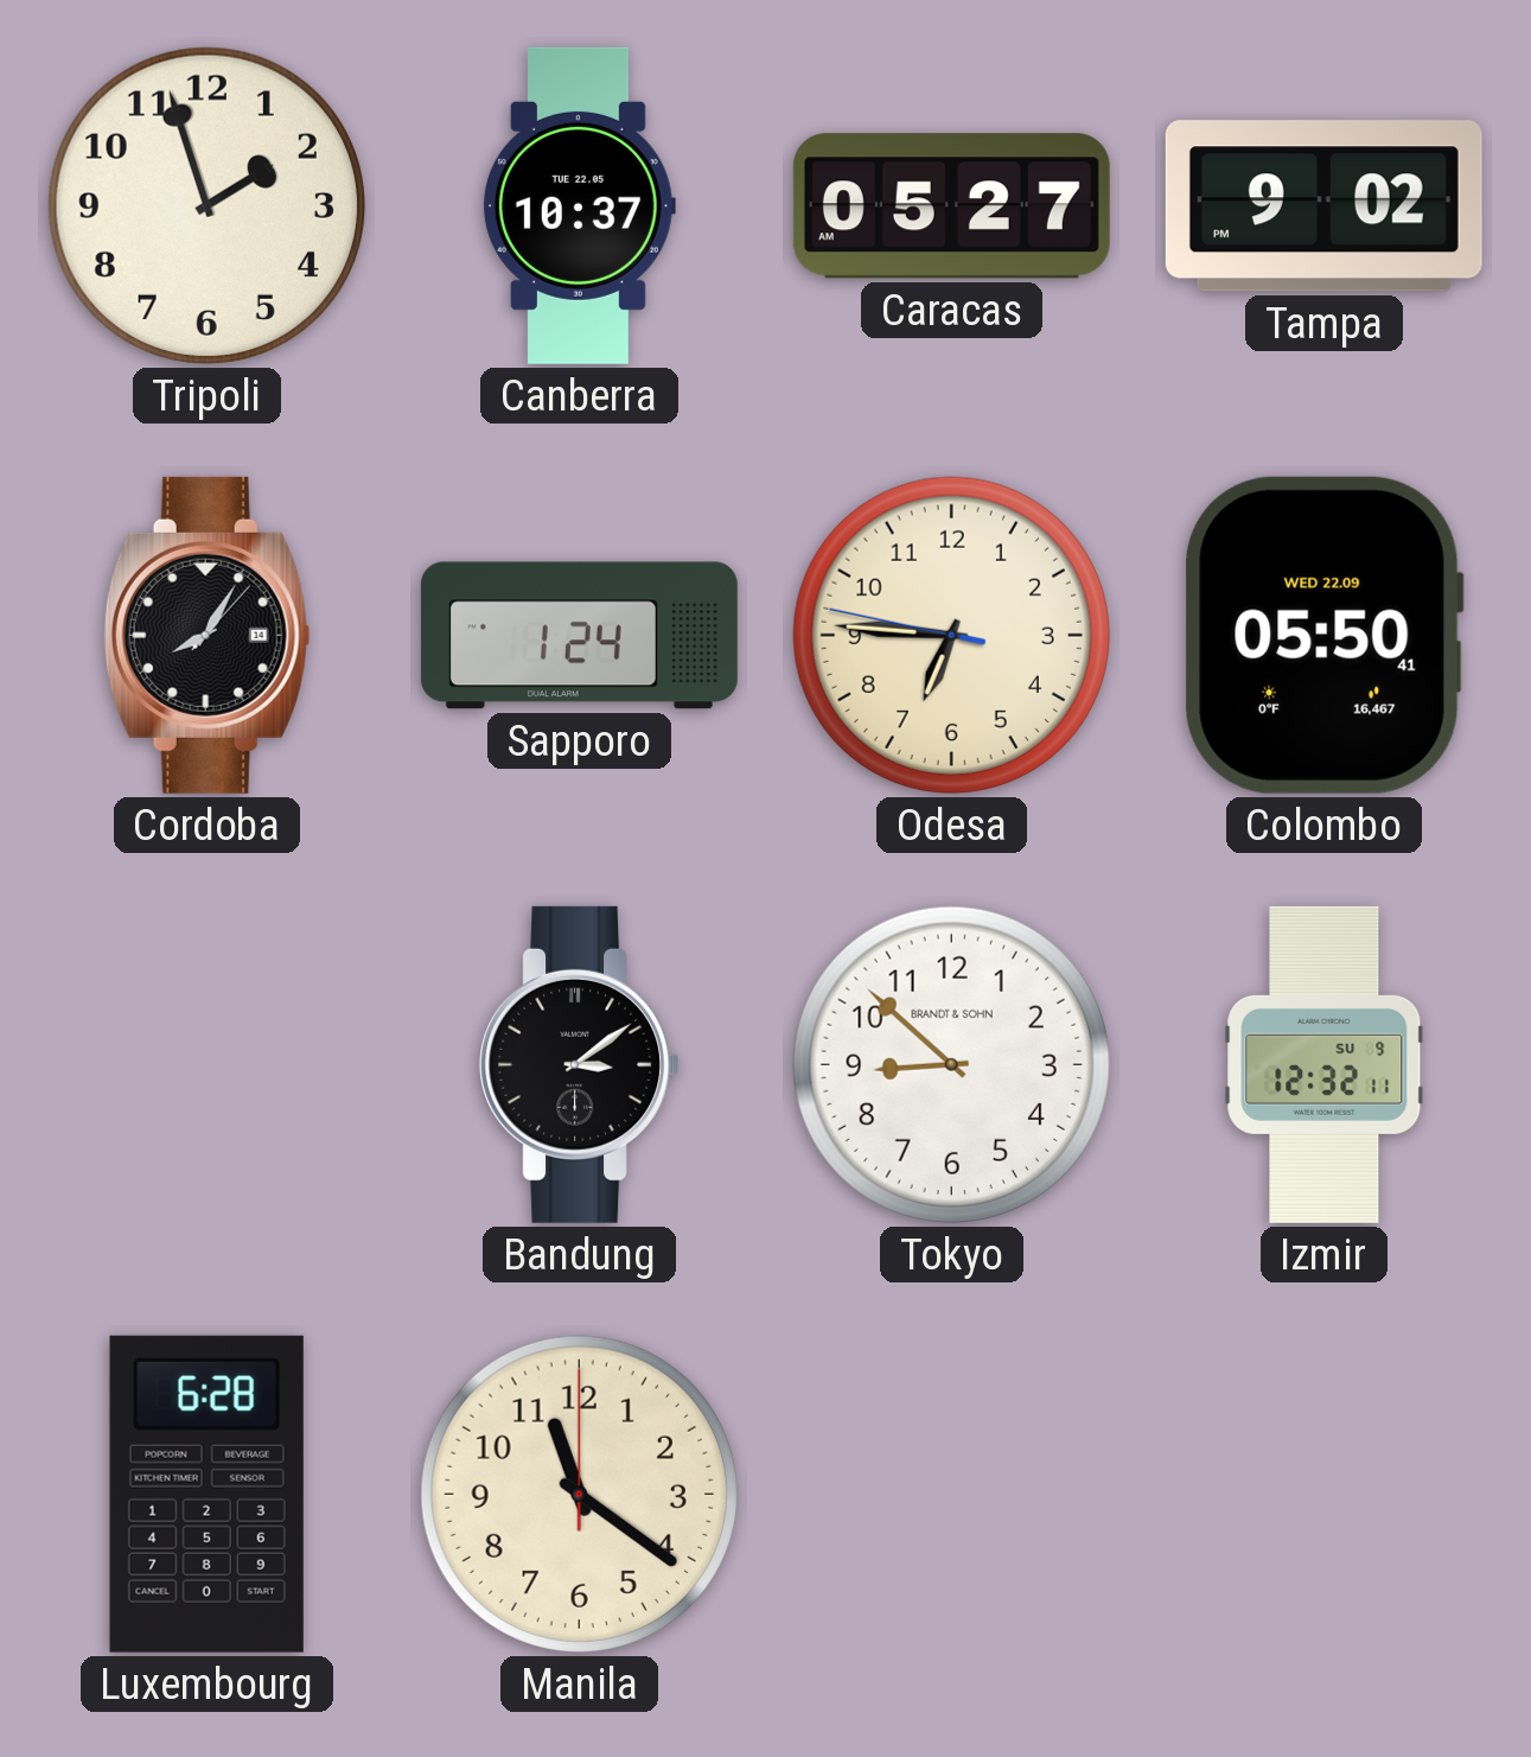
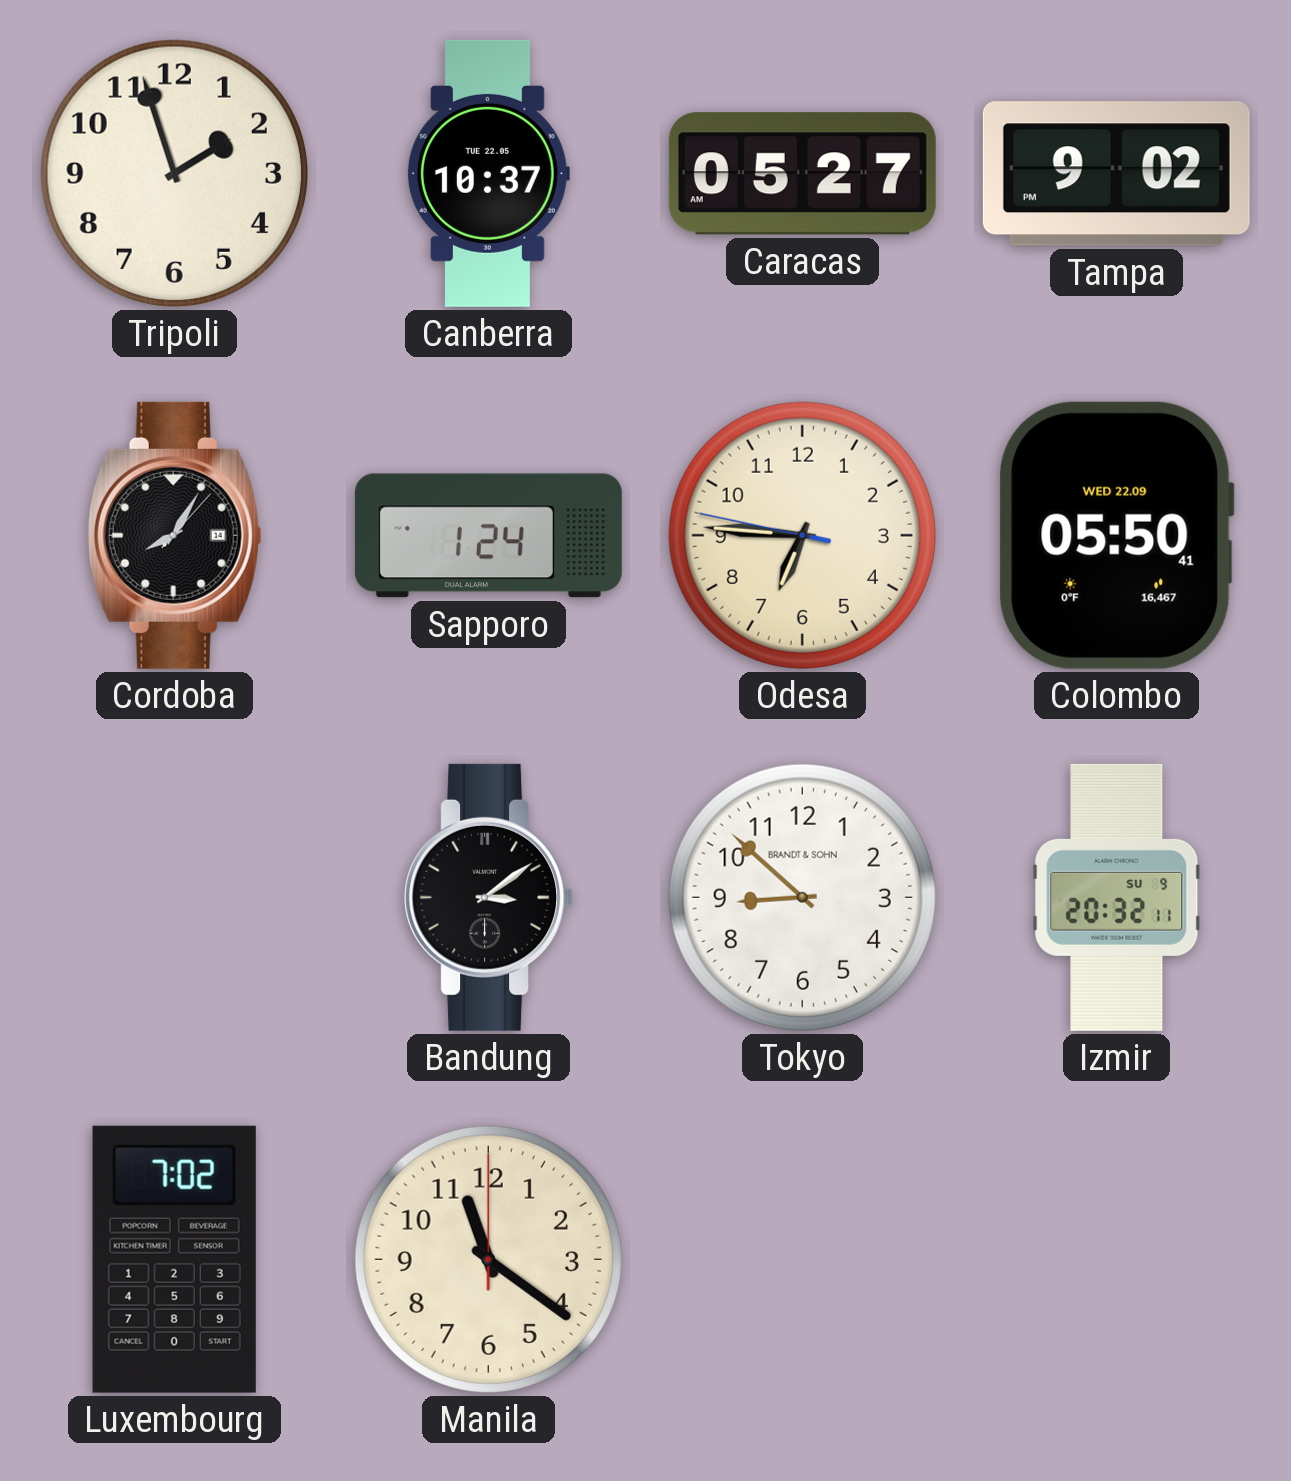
Izmir: 12:32 -> 20:32 (1117, 897)
Luxembourg: 6:28 -> 7:02 (174, 1259)
